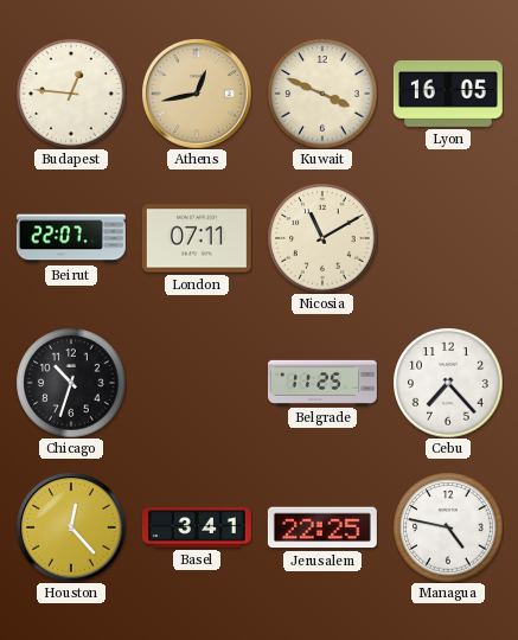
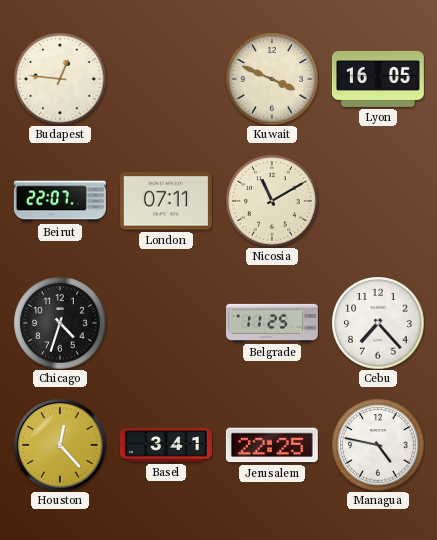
Athens: 12:43 -> none (197, 94)
Chicago: 10:33 -> 4:33 (60, 323)
